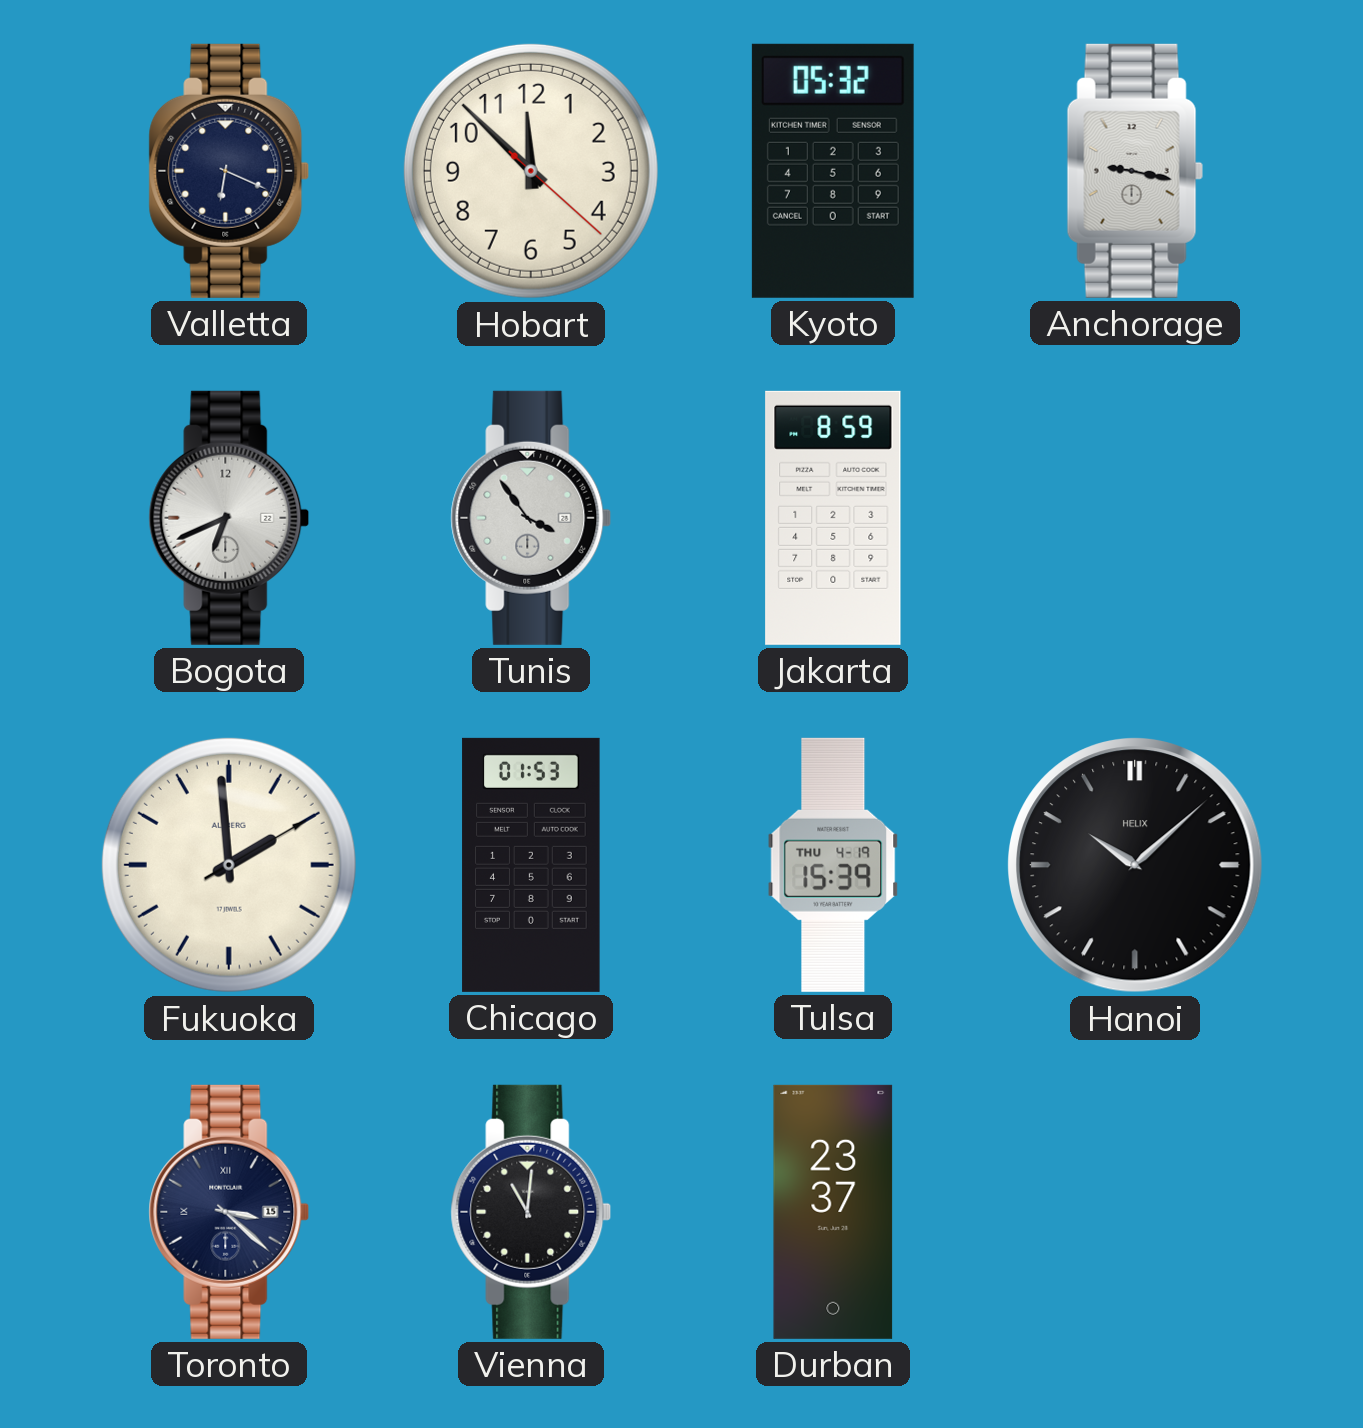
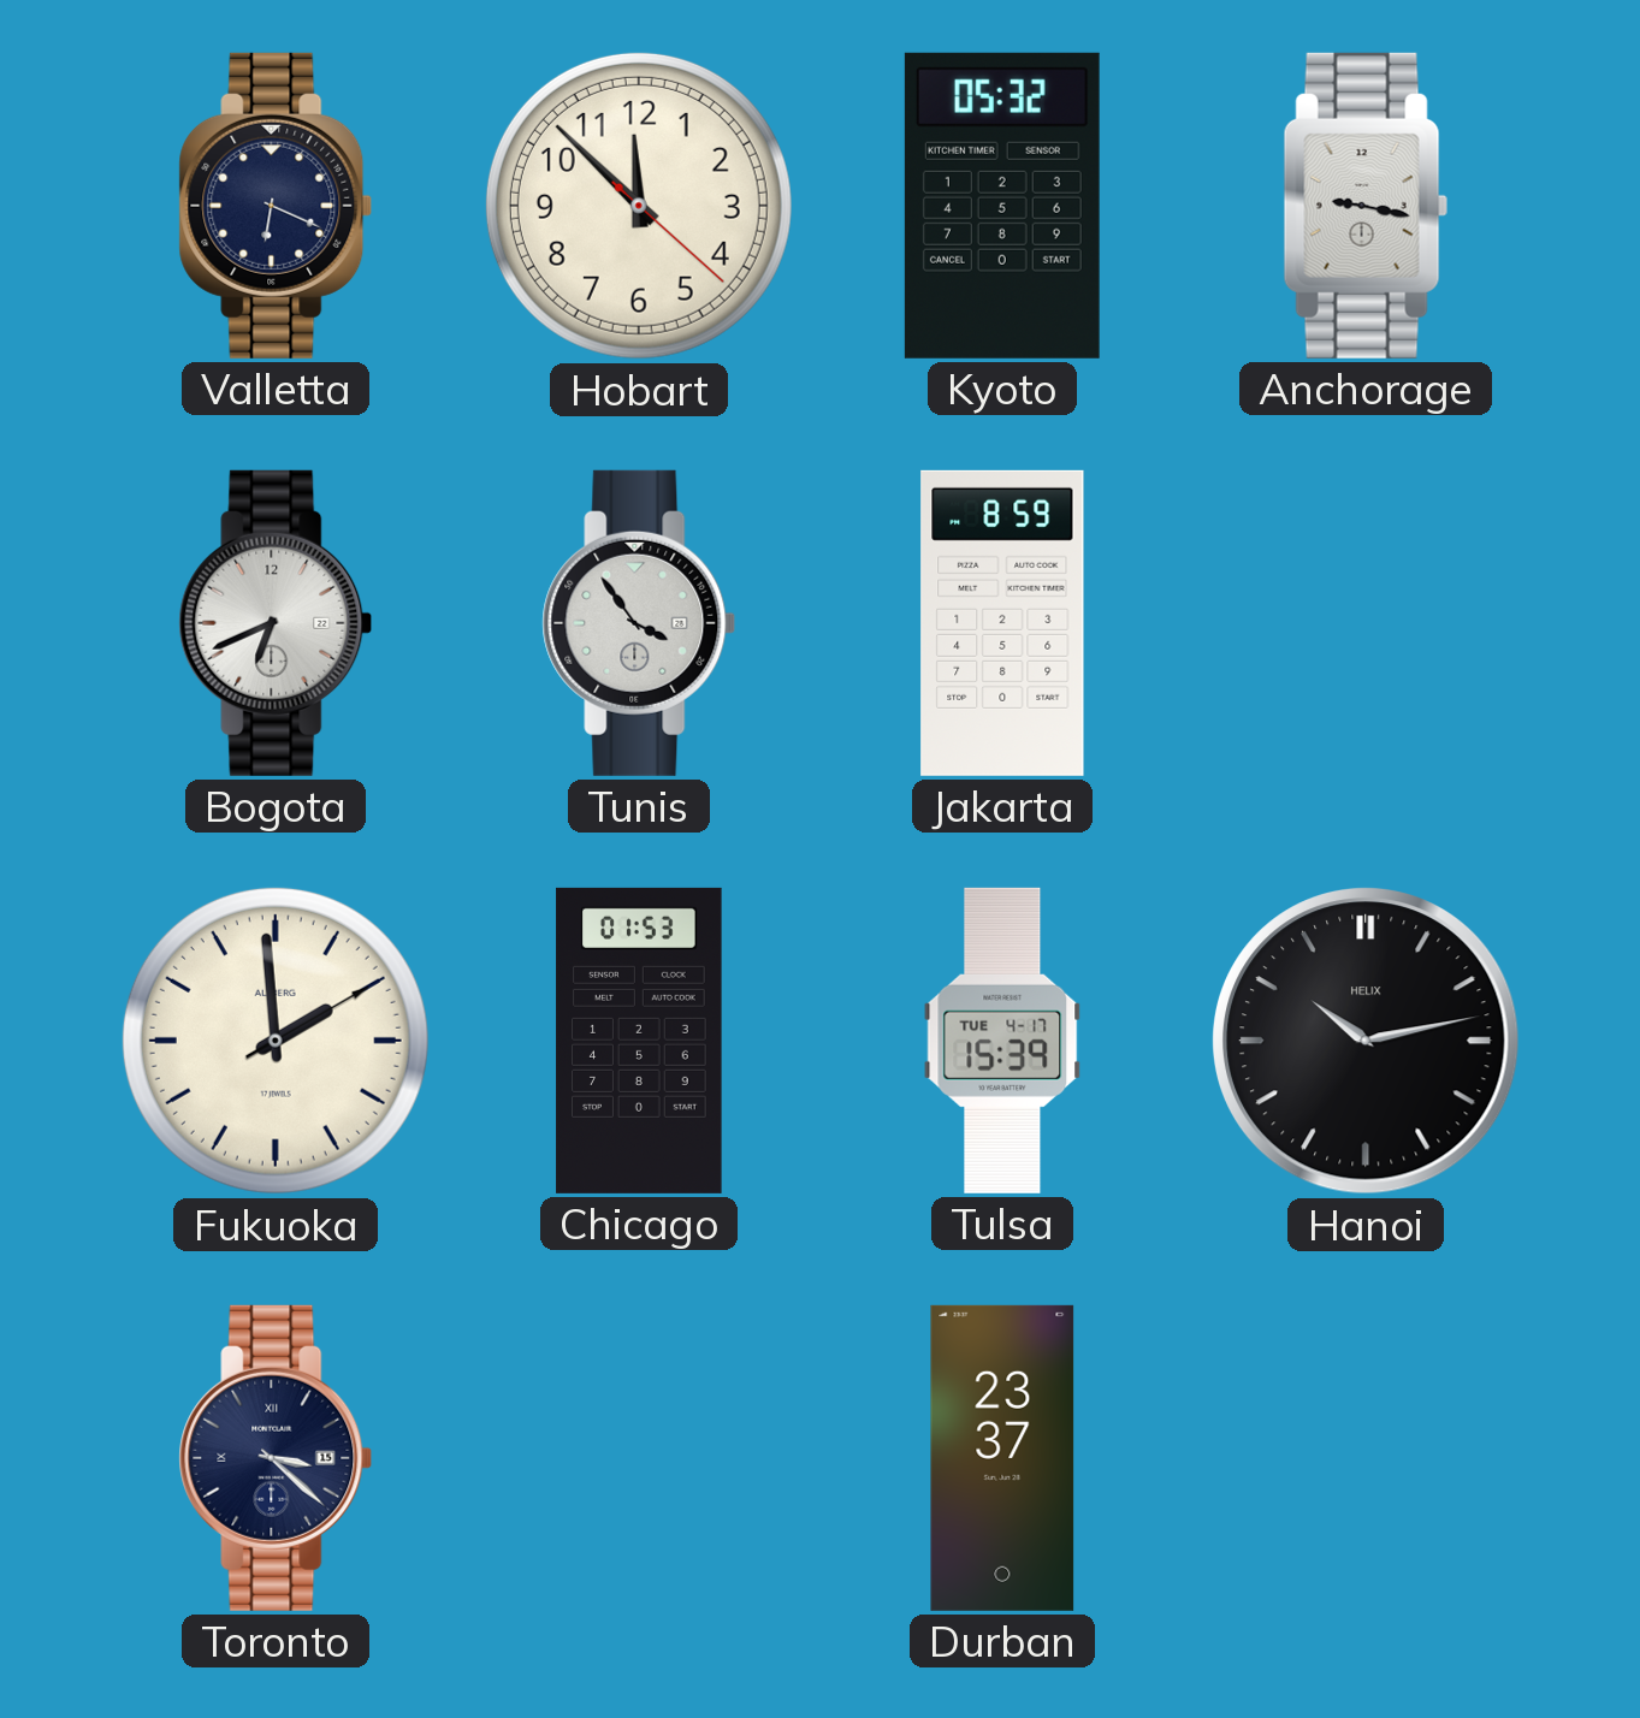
Tulsa date: THU 4-19 -> TUE 4-17 (1002, 1041)
Hanoi: 10:08 -> 10:13 (1367, 1042)
Vienna: 11:01 -> none (531, 1212)
